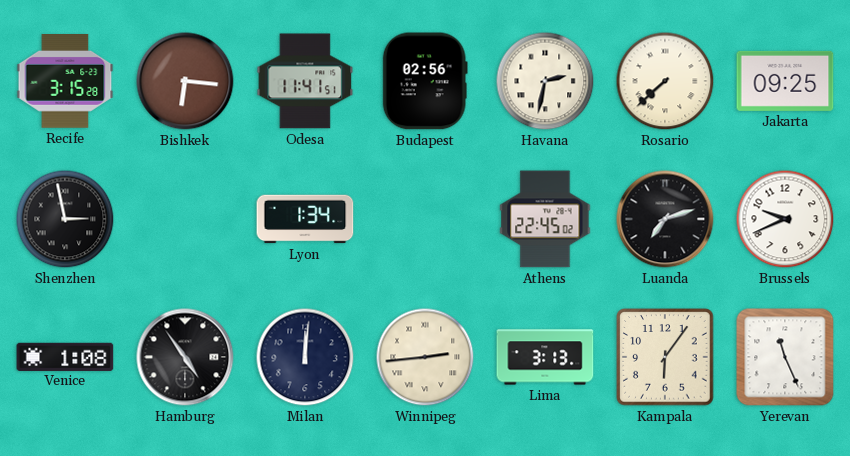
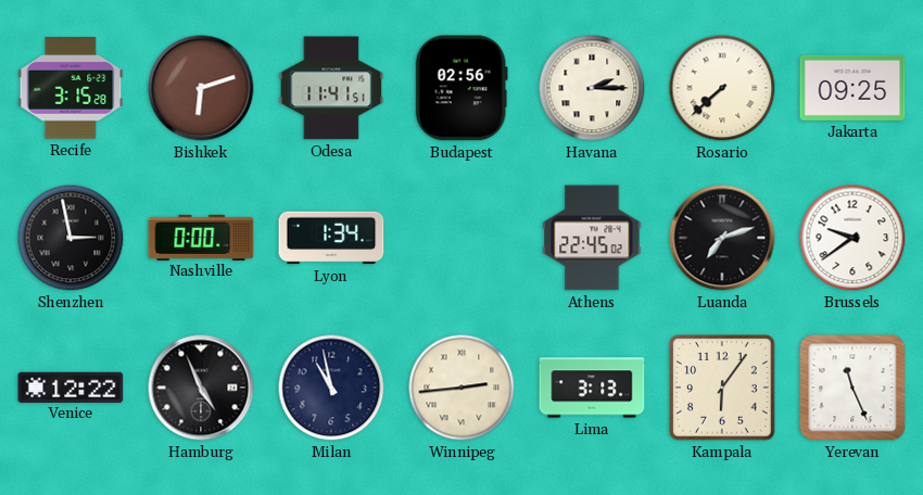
Bishkek: 6:16 -> 6:12 (201, 88)
Havana: 2:32 -> 2:15 (592, 88)
Nashville: none -> 0:00 (201, 237)
Brussels: 9:41 -> 9:39 (852, 238)
Venice: 1:08 -> 12:22 (71, 386)
Hamburg: 4:54 -> 4:56 (201, 388)
Milan: 12:01 -> 10:58 (331, 388)
